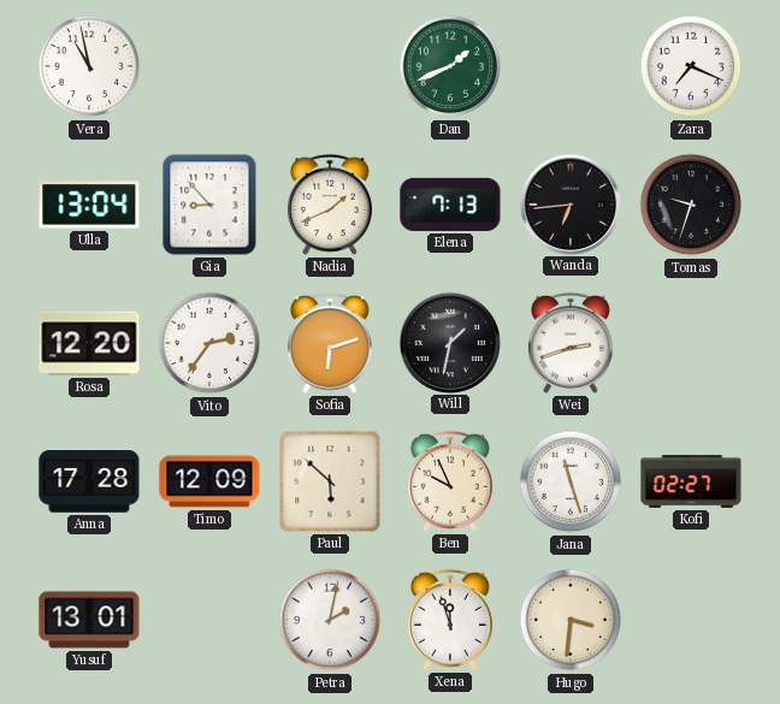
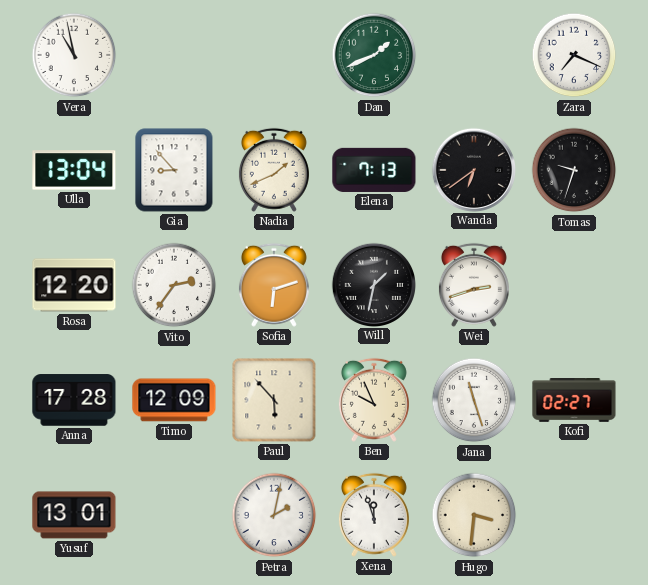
Wanda: 6:44 -> 6:39 (473, 169)
Paul: 5:52 -> 5:53 (274, 400)
